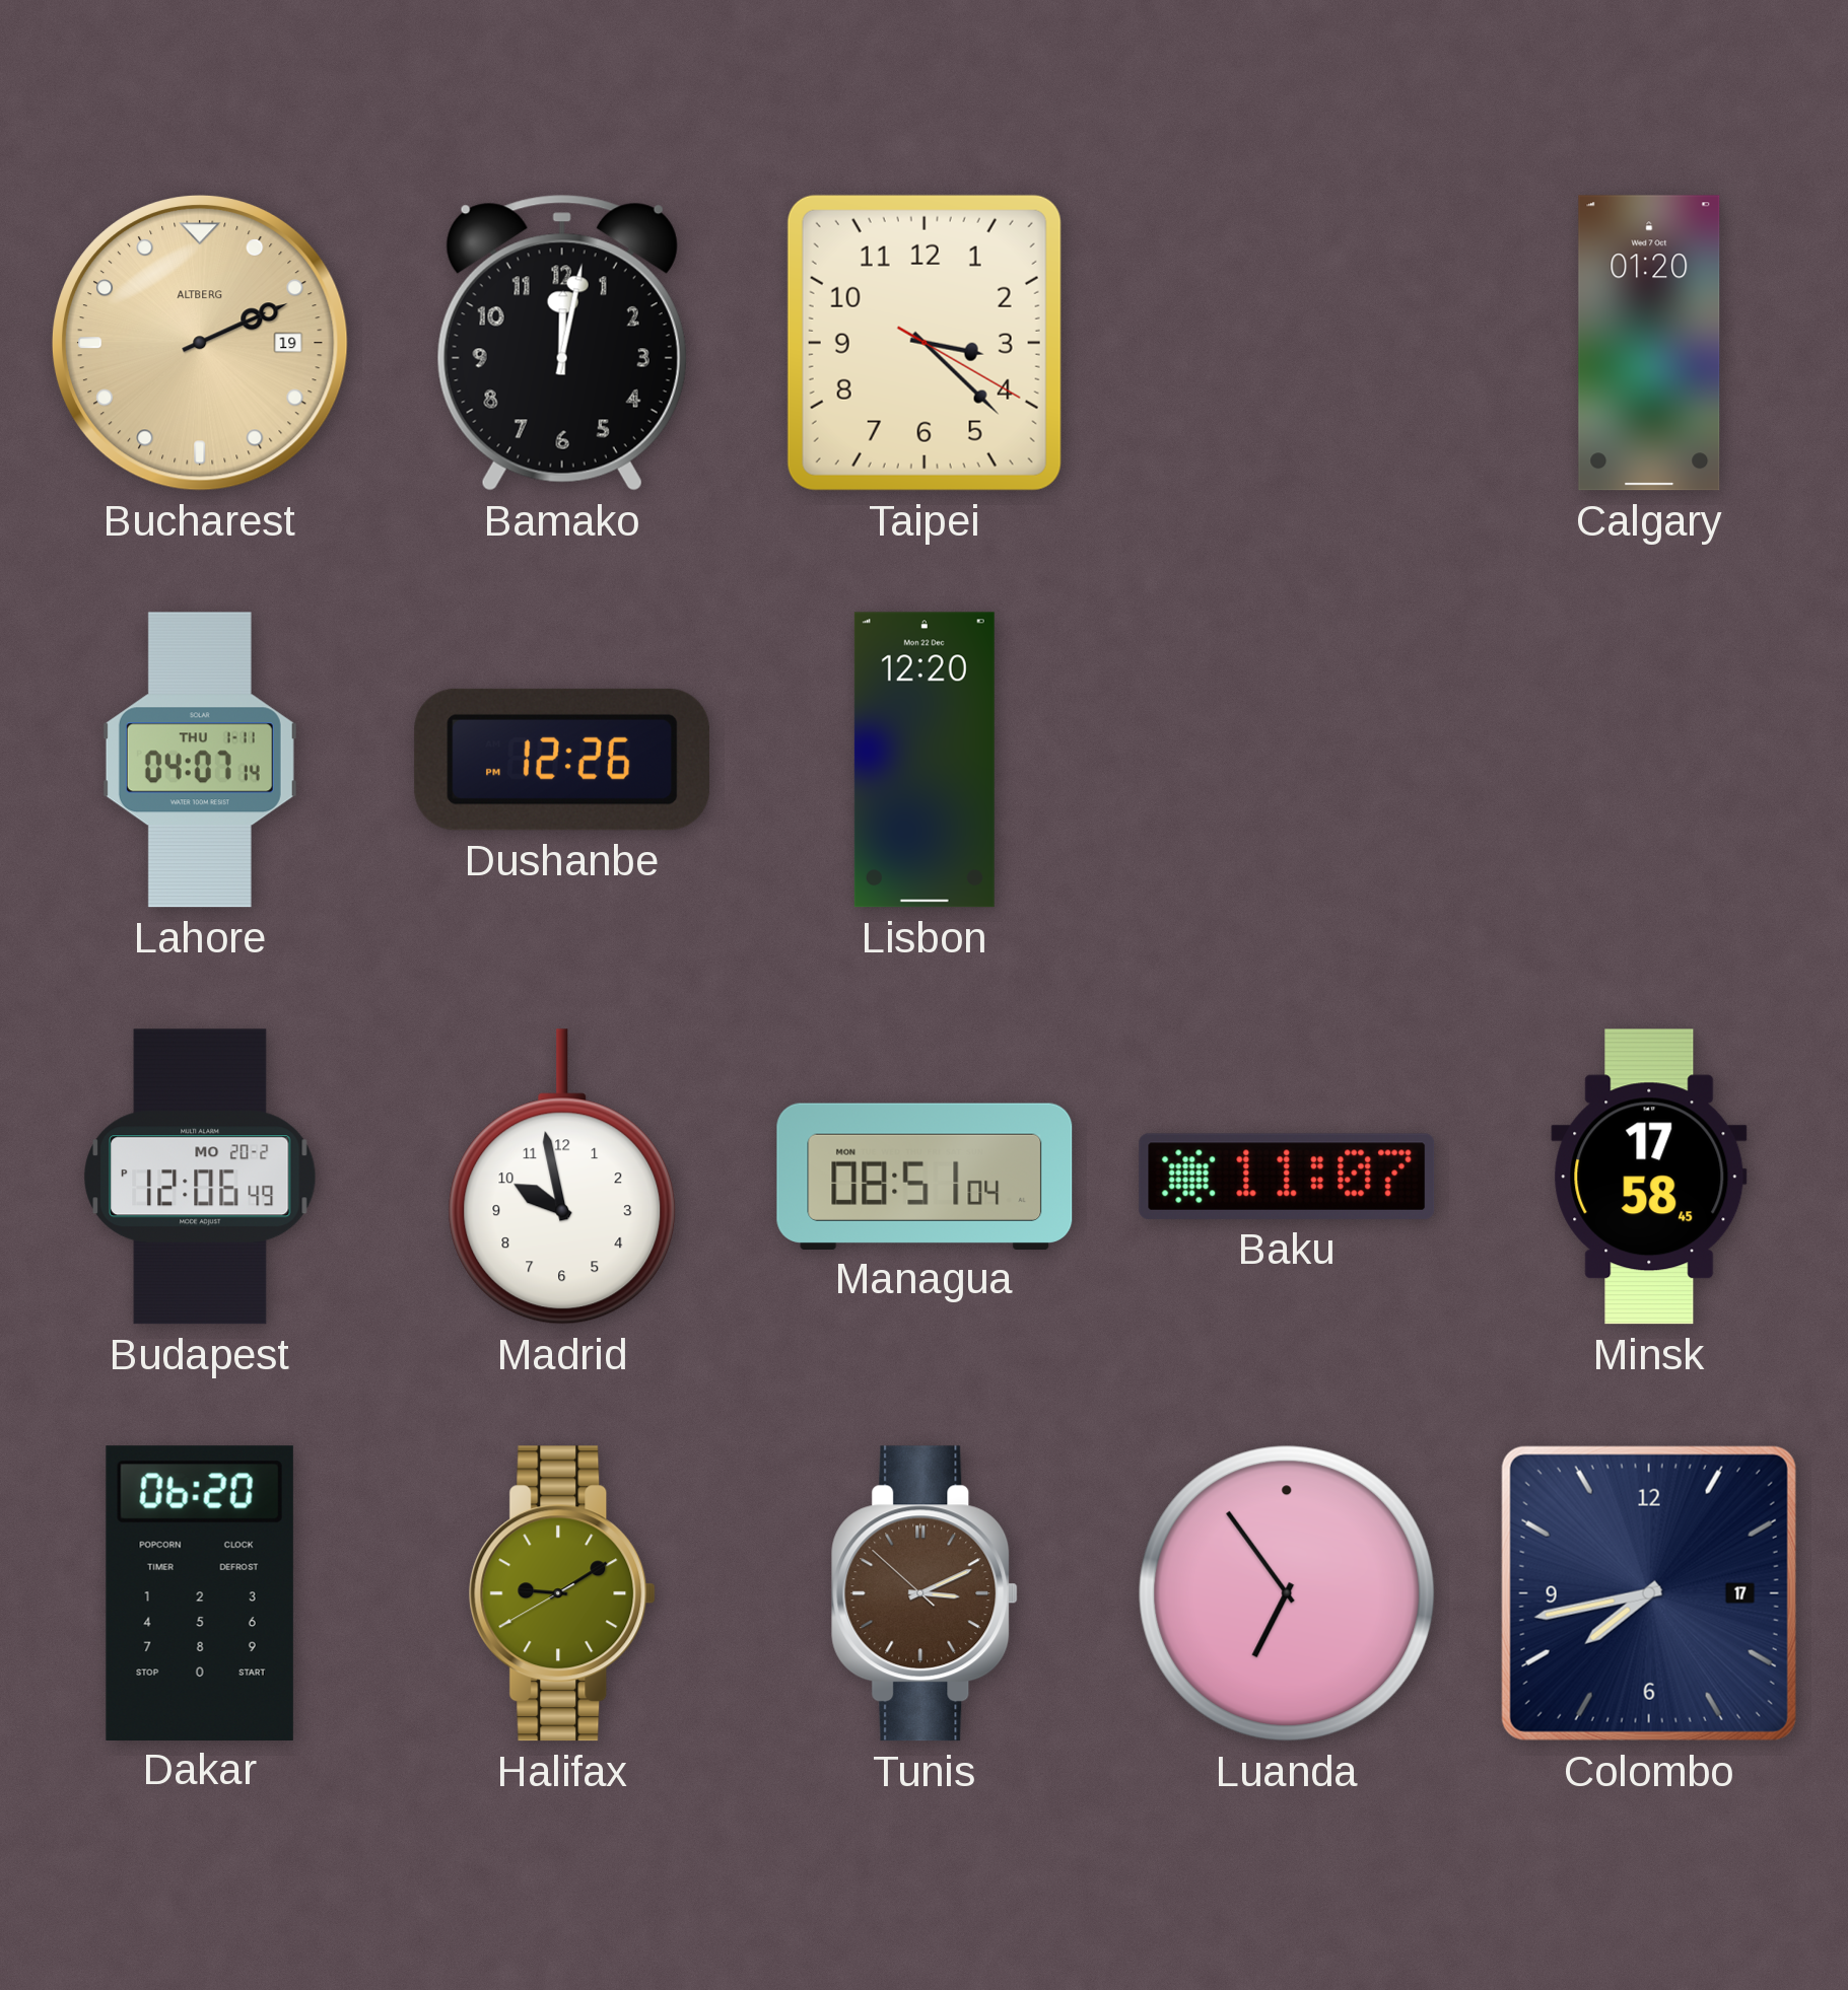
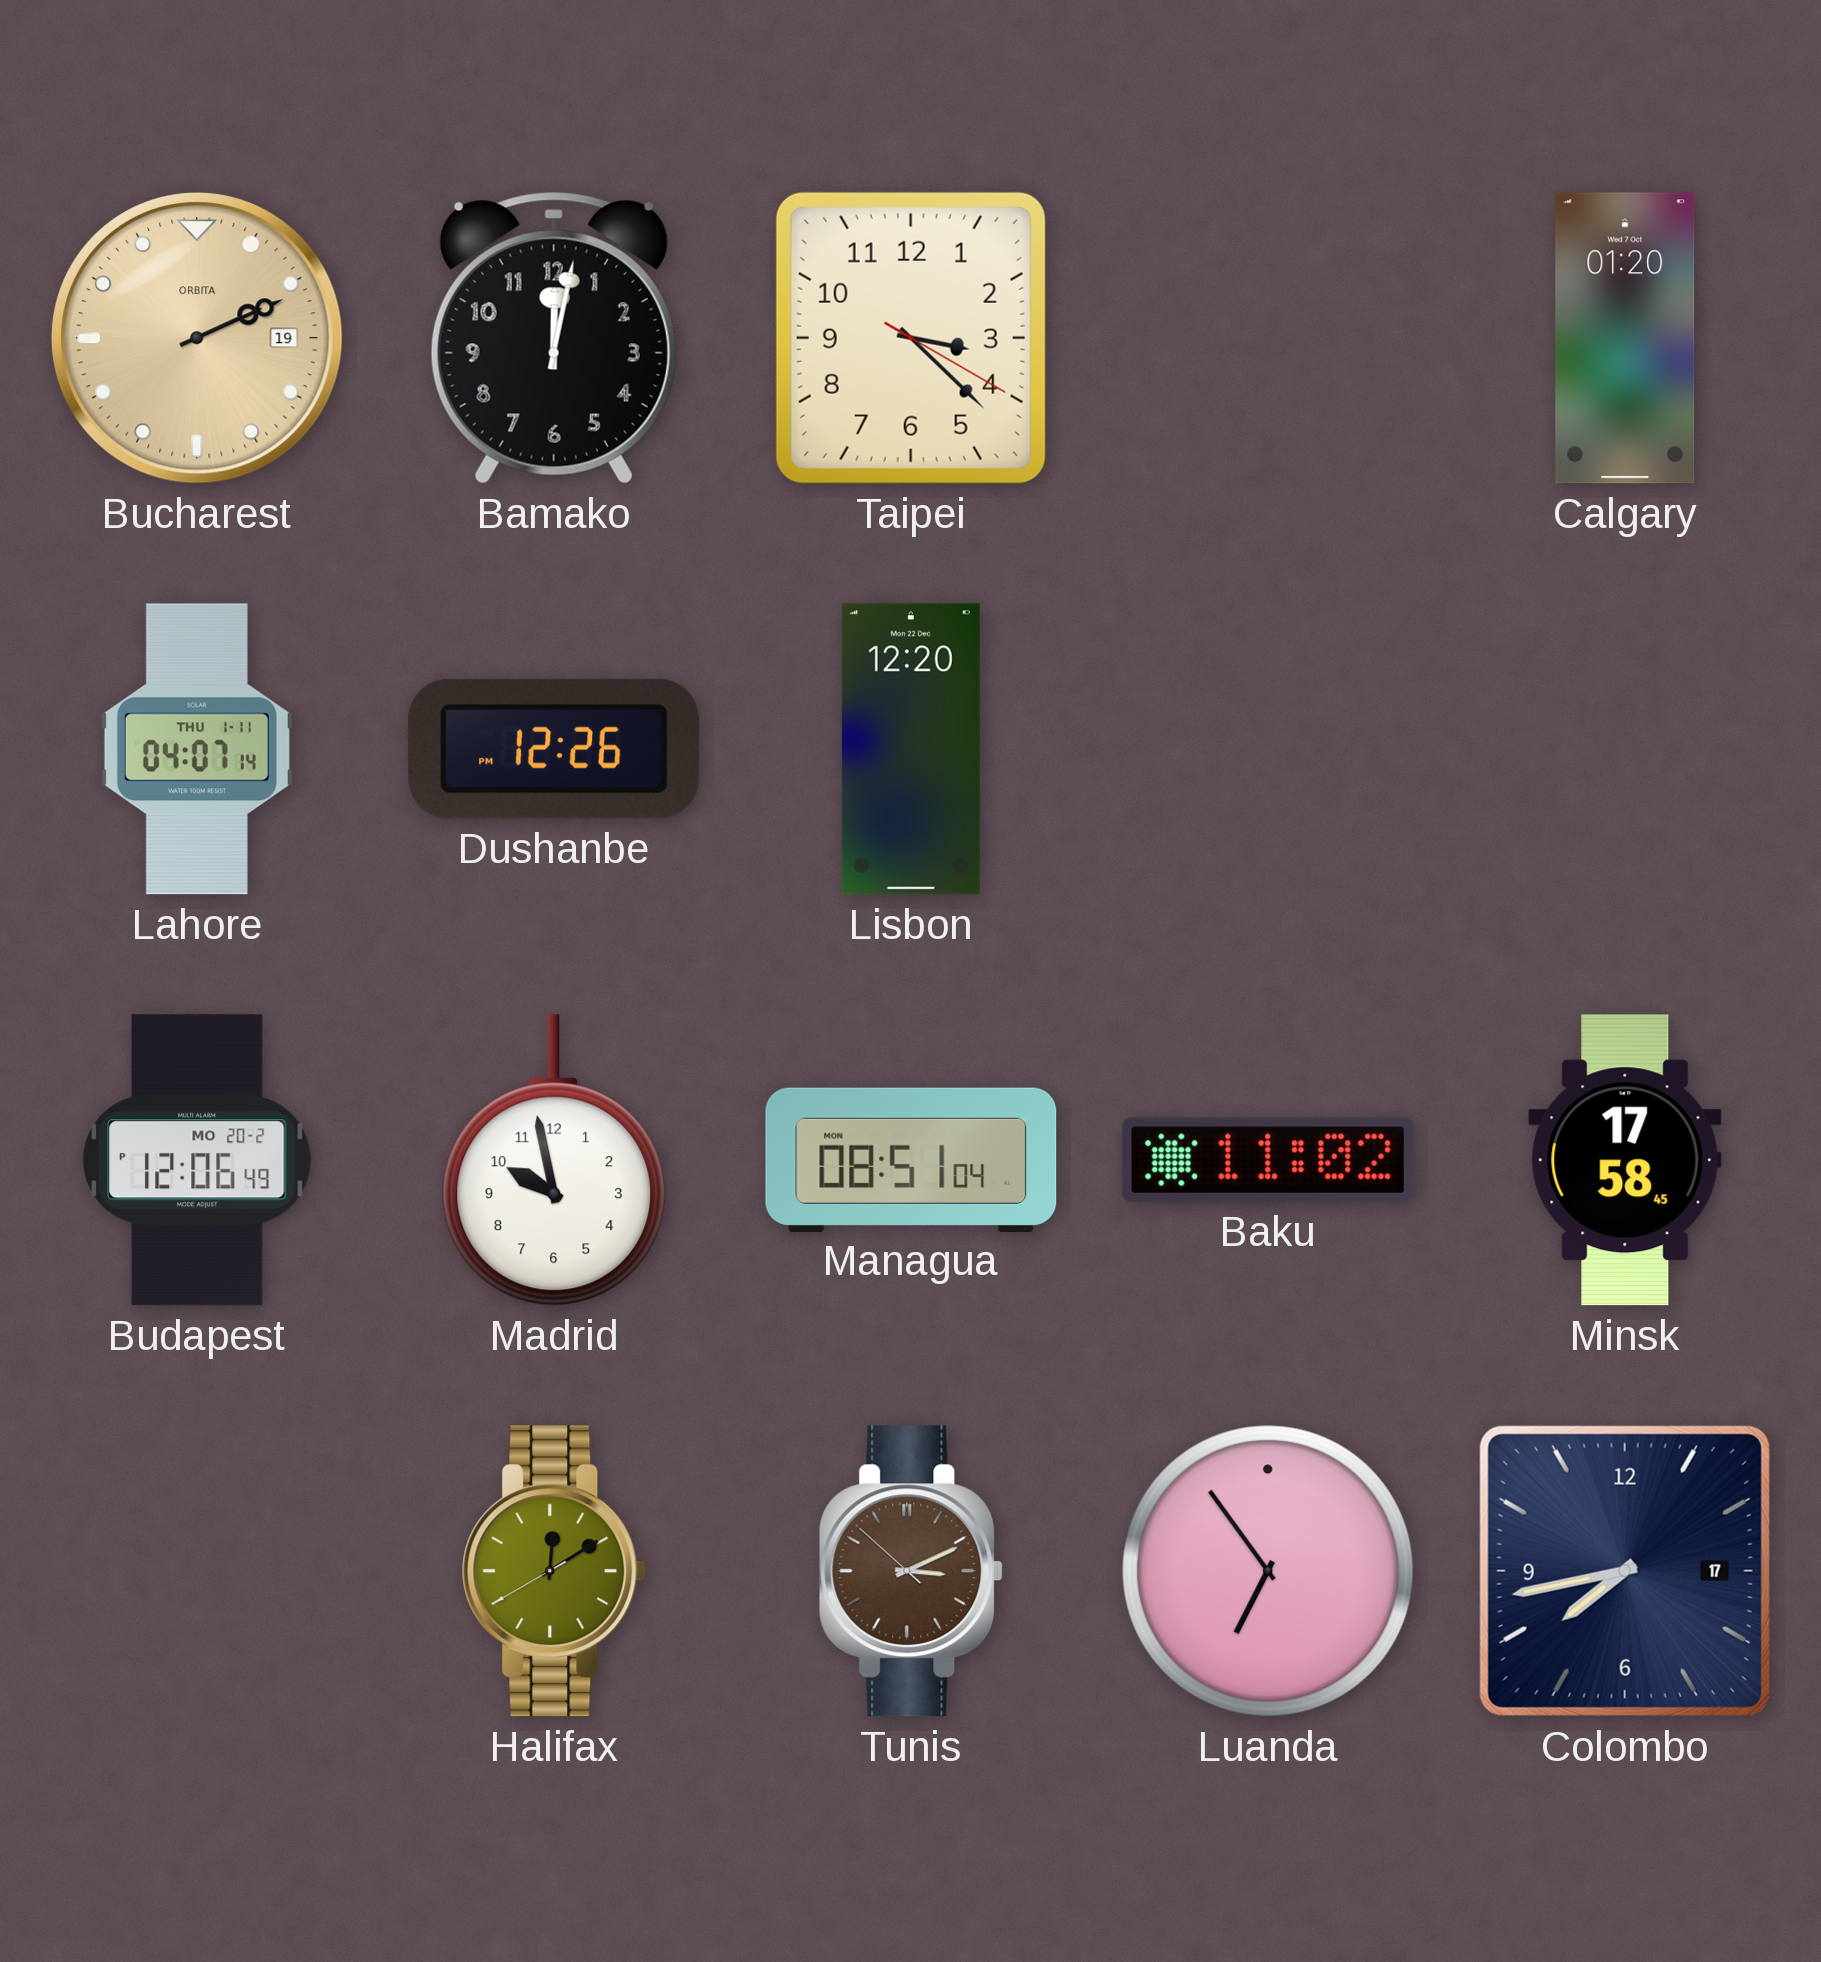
Bucharest brand: ALTBERG -> ORBITA (197, 338)
Baku: 11:07 -> 11:02 (1268, 1160)
Dakar: 06:20 -> none (200, 1592)
Halifax: 9:09 -> 12:09 (554, 1571)
